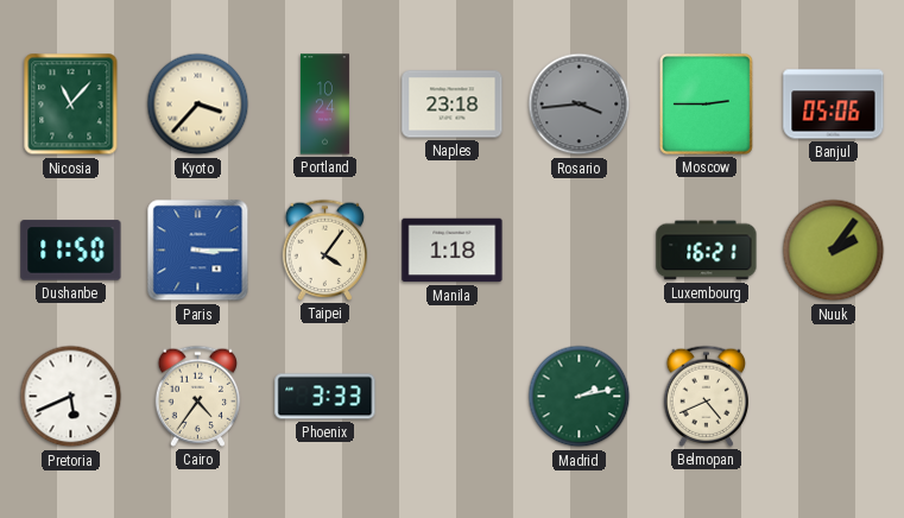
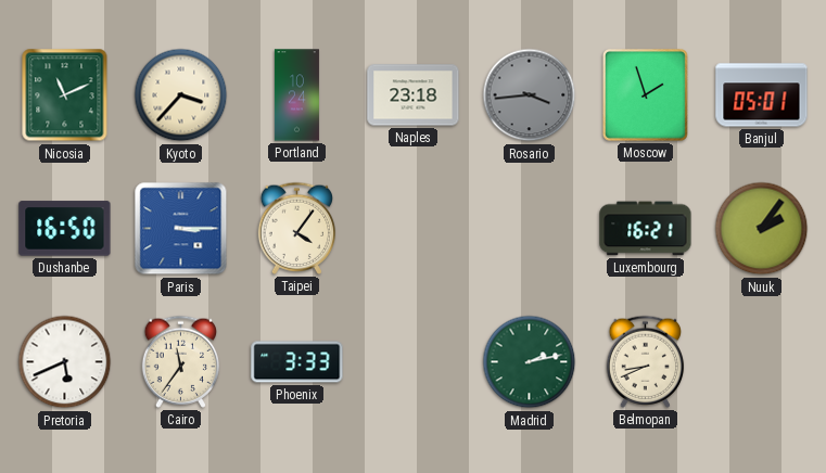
Nicosia: 11:07 -> 11:11 (65, 95)
Moscow: 2:45 -> 1:57 (645, 94)
Banjul: 05:06 -> 05:01 (762, 95)
Dushanbe: 11:50 -> 16:50 (65, 229)
Manila: 1:18 -> none (453, 251)
Cairo: 4:36 -> 11:36 (181, 361)
Belmopan: 4:41 -> 8:41 (646, 361)
